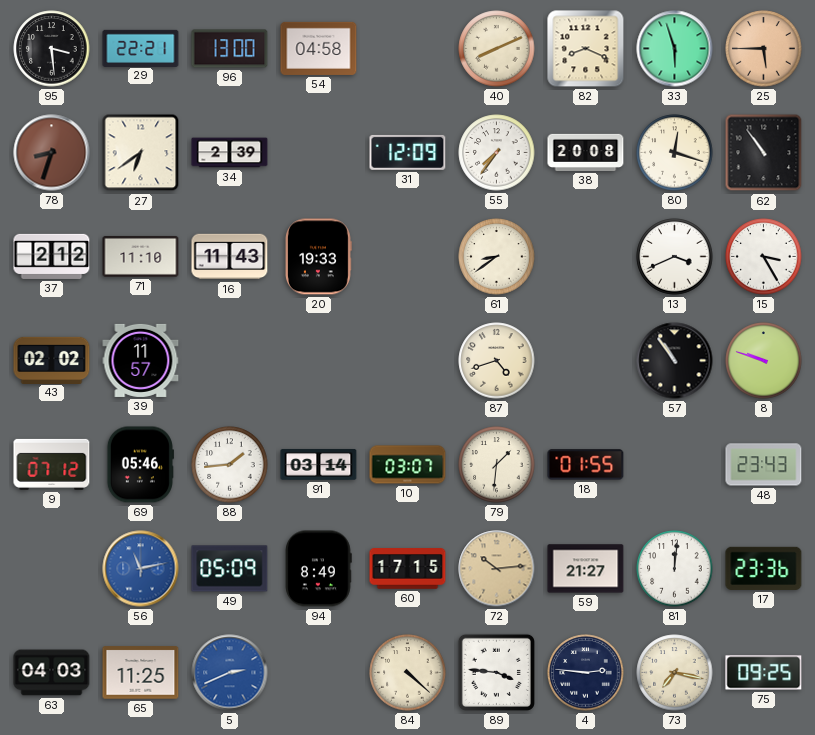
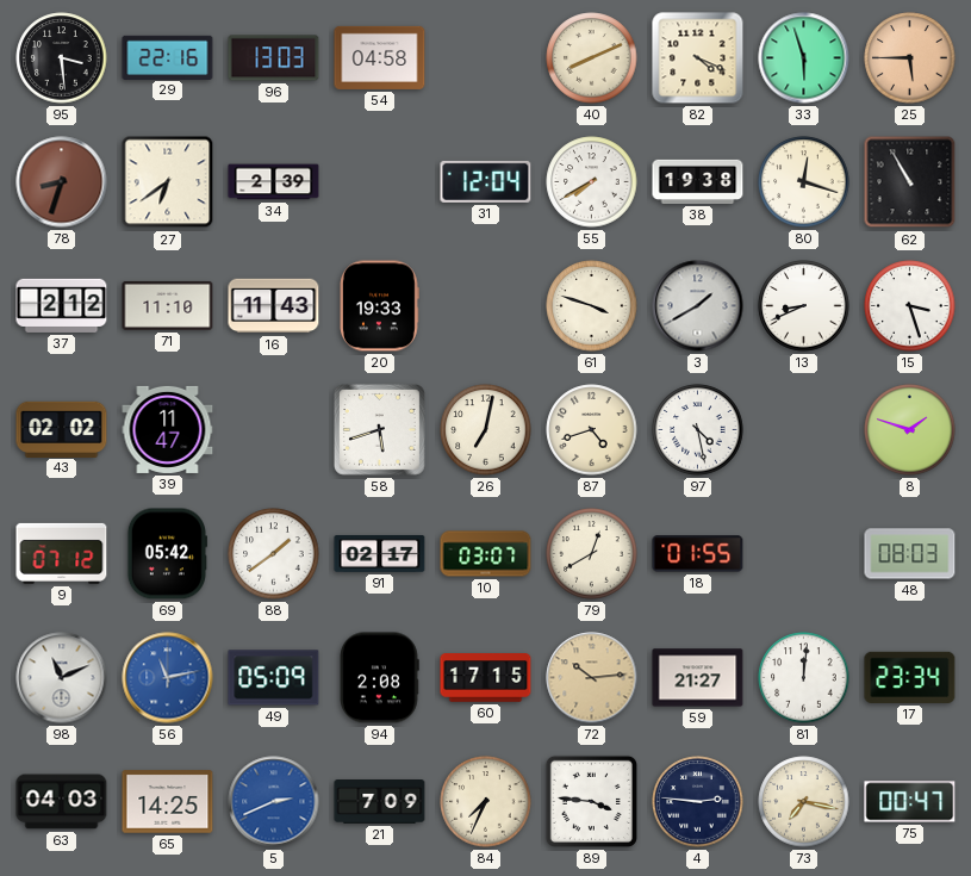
29: 22:21 -> 22:16 (168, 57)
96: 13:00 -> 13:03 (274, 58)
82: 8:19 -> 4:19 (698, 58)
31: 12:09 -> 12:04 (486, 181)
55: 7:36 -> 7:40 (592, 182)
38: 20:08 -> 19:38 (698, 181)
62: 10:54 -> 10:55 (910, 182)
61: 8:39 -> 3:48 (592, 306)
3: none -> 1:40 (698, 306)
13: 3:41 -> 8:41 (804, 306)
15: 3:25 -> 3:27 (910, 306)
39: 11:57 -> 11:47 (168, 429)
58: none -> 5:42 (379, 429)
26: none -> 7:02 (486, 430)
97: none -> 4:28 (698, 430)
57: 10:54 -> none (675, 361)
8: 9:48 -> 1:48 (910, 430)
69: 05:46 -> 05:42 (167, 554)
88: 1:44 -> 1:39 (274, 554)
91: 03:14 -> 02:17 (380, 553)
79: 1:31 -> 12:40 (592, 554)
48: 23:43 -> 08:03 (910, 554)
98: none -> 11:11 (62, 678)
94: 8:49 -> 2:08 (379, 678)
17: 23:36 -> 23:34 (910, 677)
65: 11:25 -> 14:25 (168, 802)
21: none -> 7:09 (380, 802)
84: 4:22 -> 7:34 (486, 802)
75: 09:25 -> 00:47 (910, 802)
